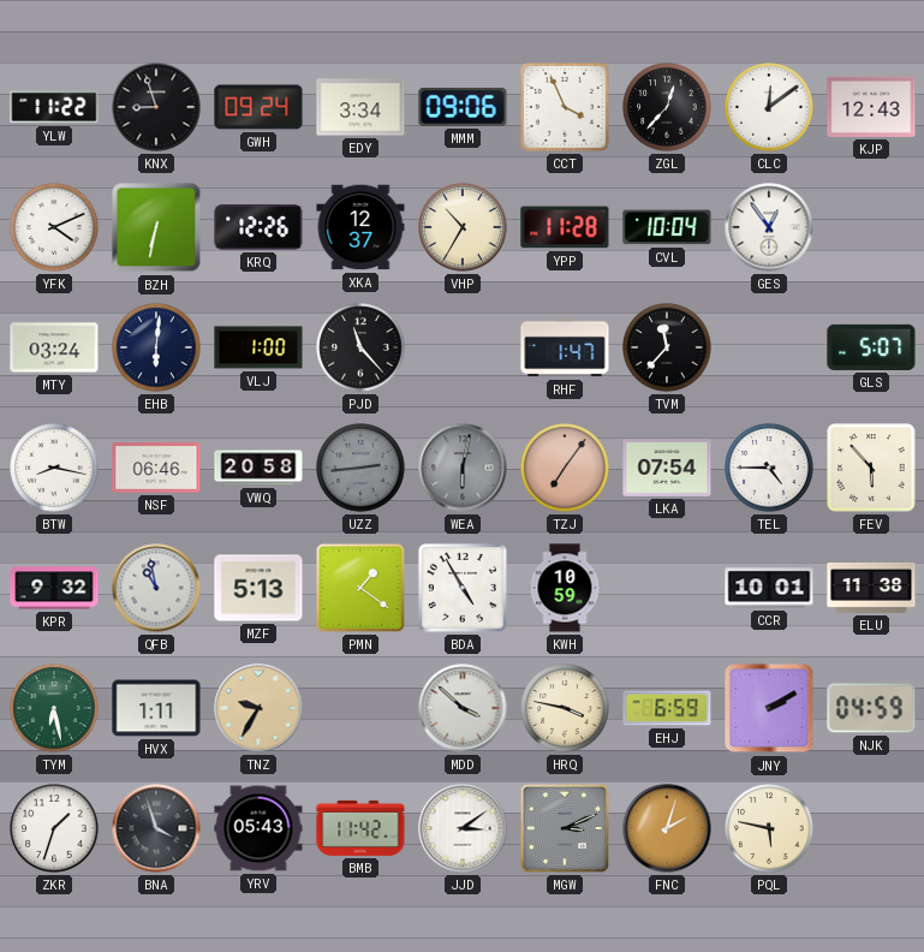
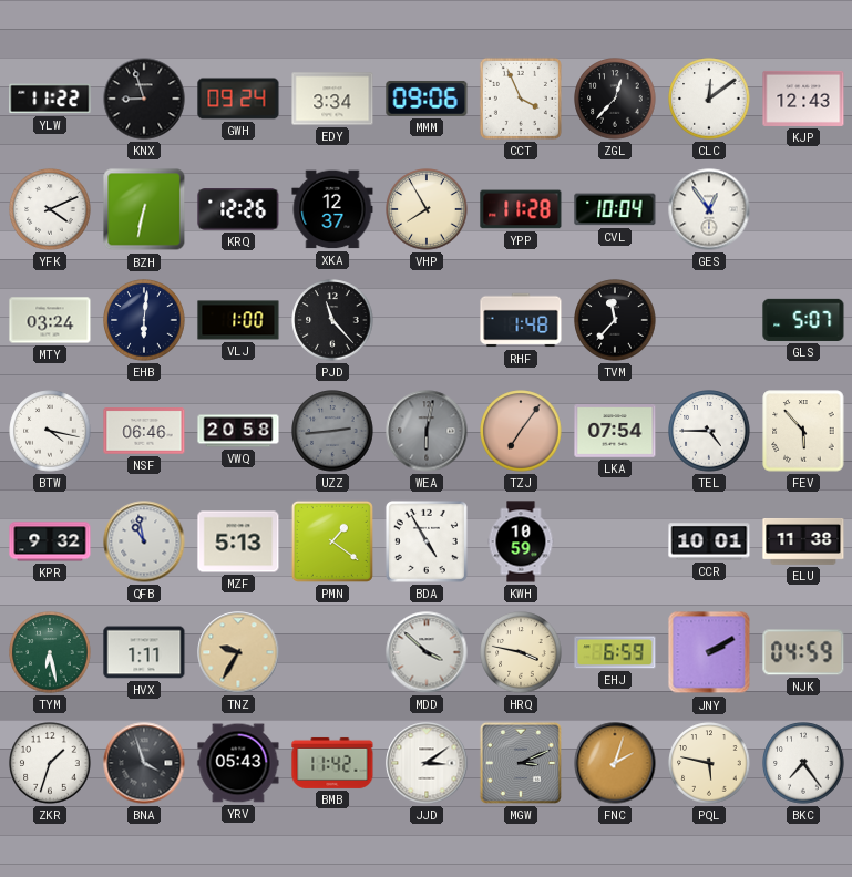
VHP: 10:35 -> 7:55 (427, 209)
RHF: 1:47 -> 1:48 (521, 320)
BTW: 8:17 -> 4:17 (50, 431)
BKC: none -> 7:24 (803, 763)
